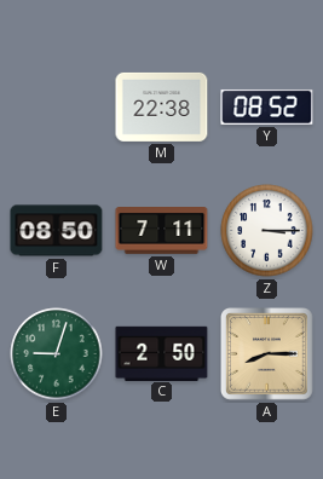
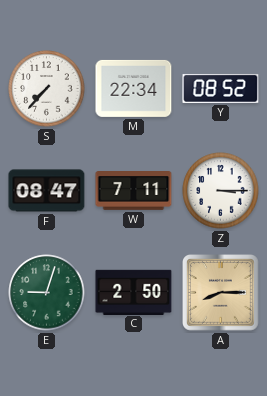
S: none -> 7:37 (47, 89)
M: 22:38 -> 22:34 (134, 88)
F: 08:50 -> 08:47 (47, 191)
